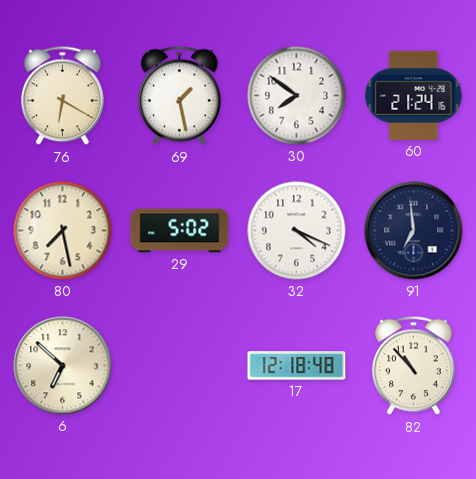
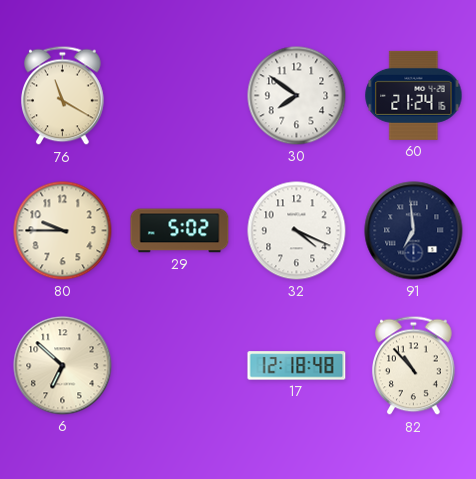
76: 6:20 -> 11:20 (63, 96)
69: 1:28 -> none (180, 96)
80: 7:28 -> 9:45 (63, 231)
